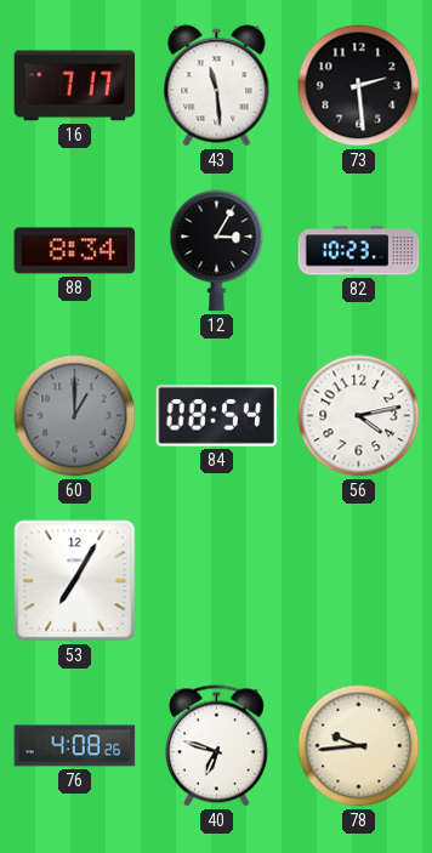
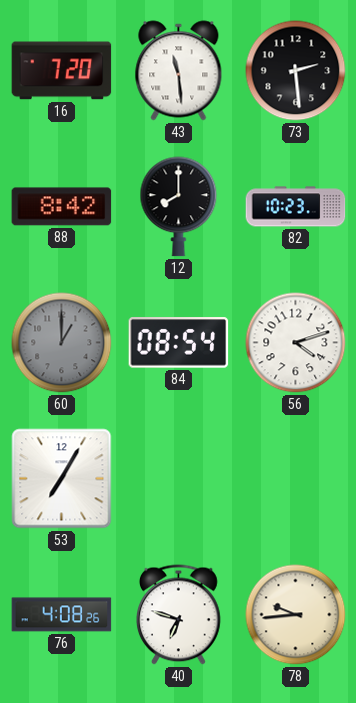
16: 7:17 -> 7:20 (62, 71)
88: 8:34 -> 8:42 (62, 207)
12: 3:05 -> 8:00 (179, 207)
56: 4:13 -> 4:12 (296, 343)
